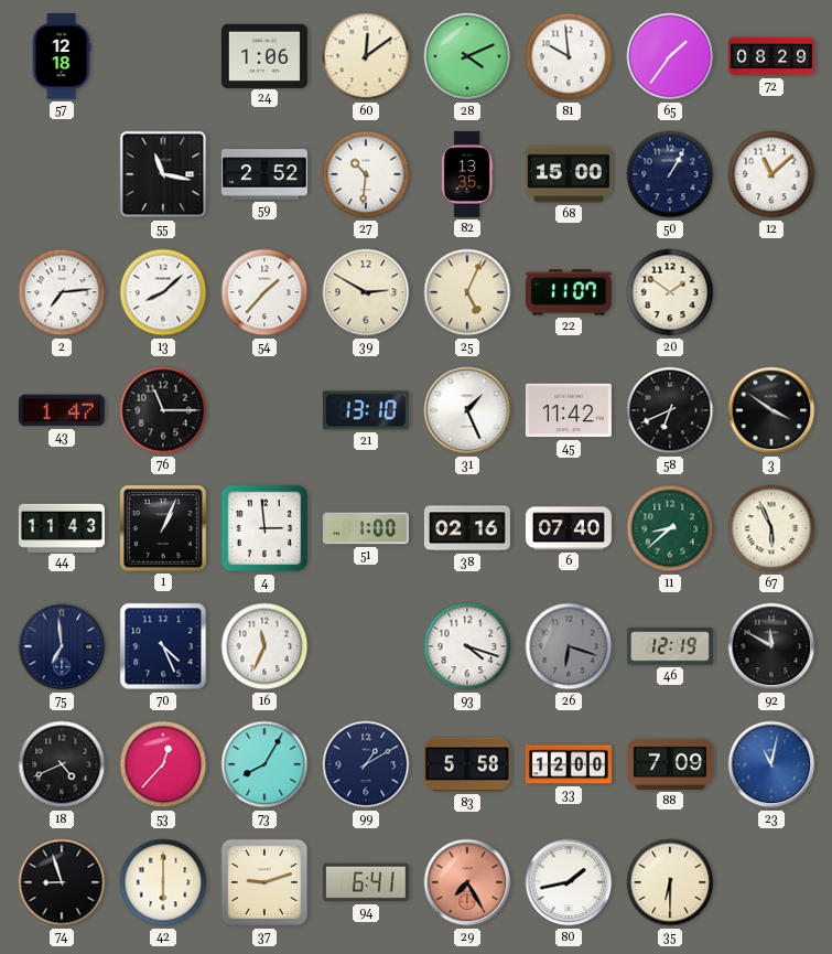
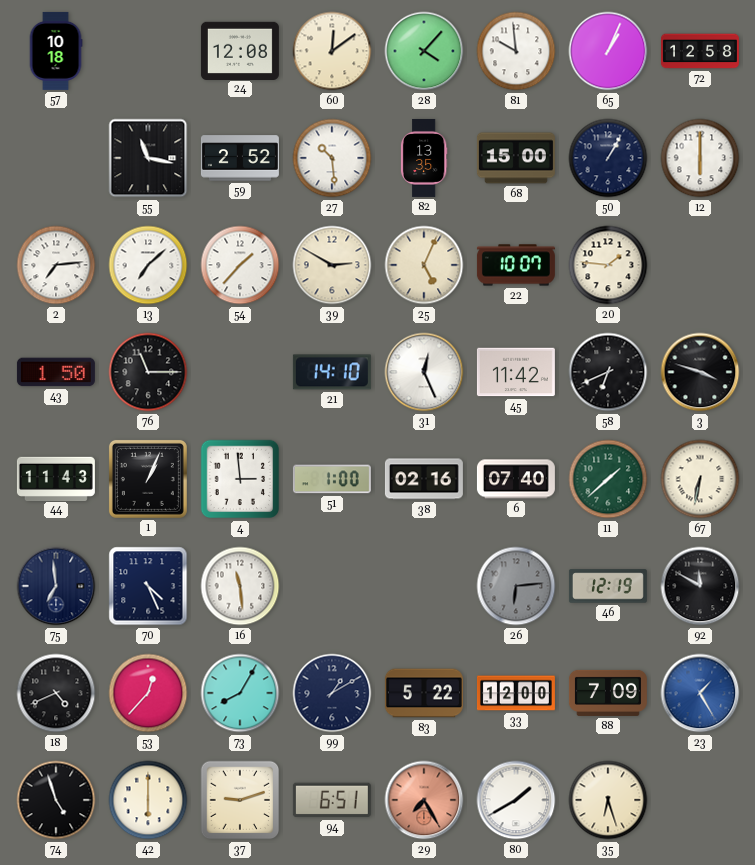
57: 12:18 -> 10:18 (56, 51)
24: 1:06 -> 12:08 (240, 50)
28: 4:11 -> 4:07 (424, 51)
65: 1:36 -> 1:04 (608, 51)
72: 08:29 -> 12:58 (700, 51)
27: 10:31 -> 10:29 (332, 158)
12: 11:08 -> 6:00 (700, 158)
13: 8:08 -> 7:08 (148, 265)
22: 11:07 -> 10:07 (516, 265)
20: 1:51 -> 1:46 (608, 265)
43: 1:47 -> 1:50 (56, 372)
21: 13:10 -> 14:10 (332, 372)
31: 1:26 -> 12:26 (424, 372)
3: 3:51 -> 3:48 (700, 372)
11: 8:38 -> 1:38 (608, 479)
67: 5:56 -> 6:32 (700, 479)
16: 11:34 -> 11:29 (240, 586)
93: 4:18 -> none (467, 646)
26: 6:18 -> 6:14 (516, 586)
83: 5:58 -> 5:22 (424, 693)
23: 11:02 -> 1:25 (700, 693)
74: 8:57 -> 4:57 (56, 800)
94: 6:41 -> 6:51 (332, 800)
80: 1:43 -> 1:40 (516, 800)
35: 6:30 -> 6:27 (608, 800)
